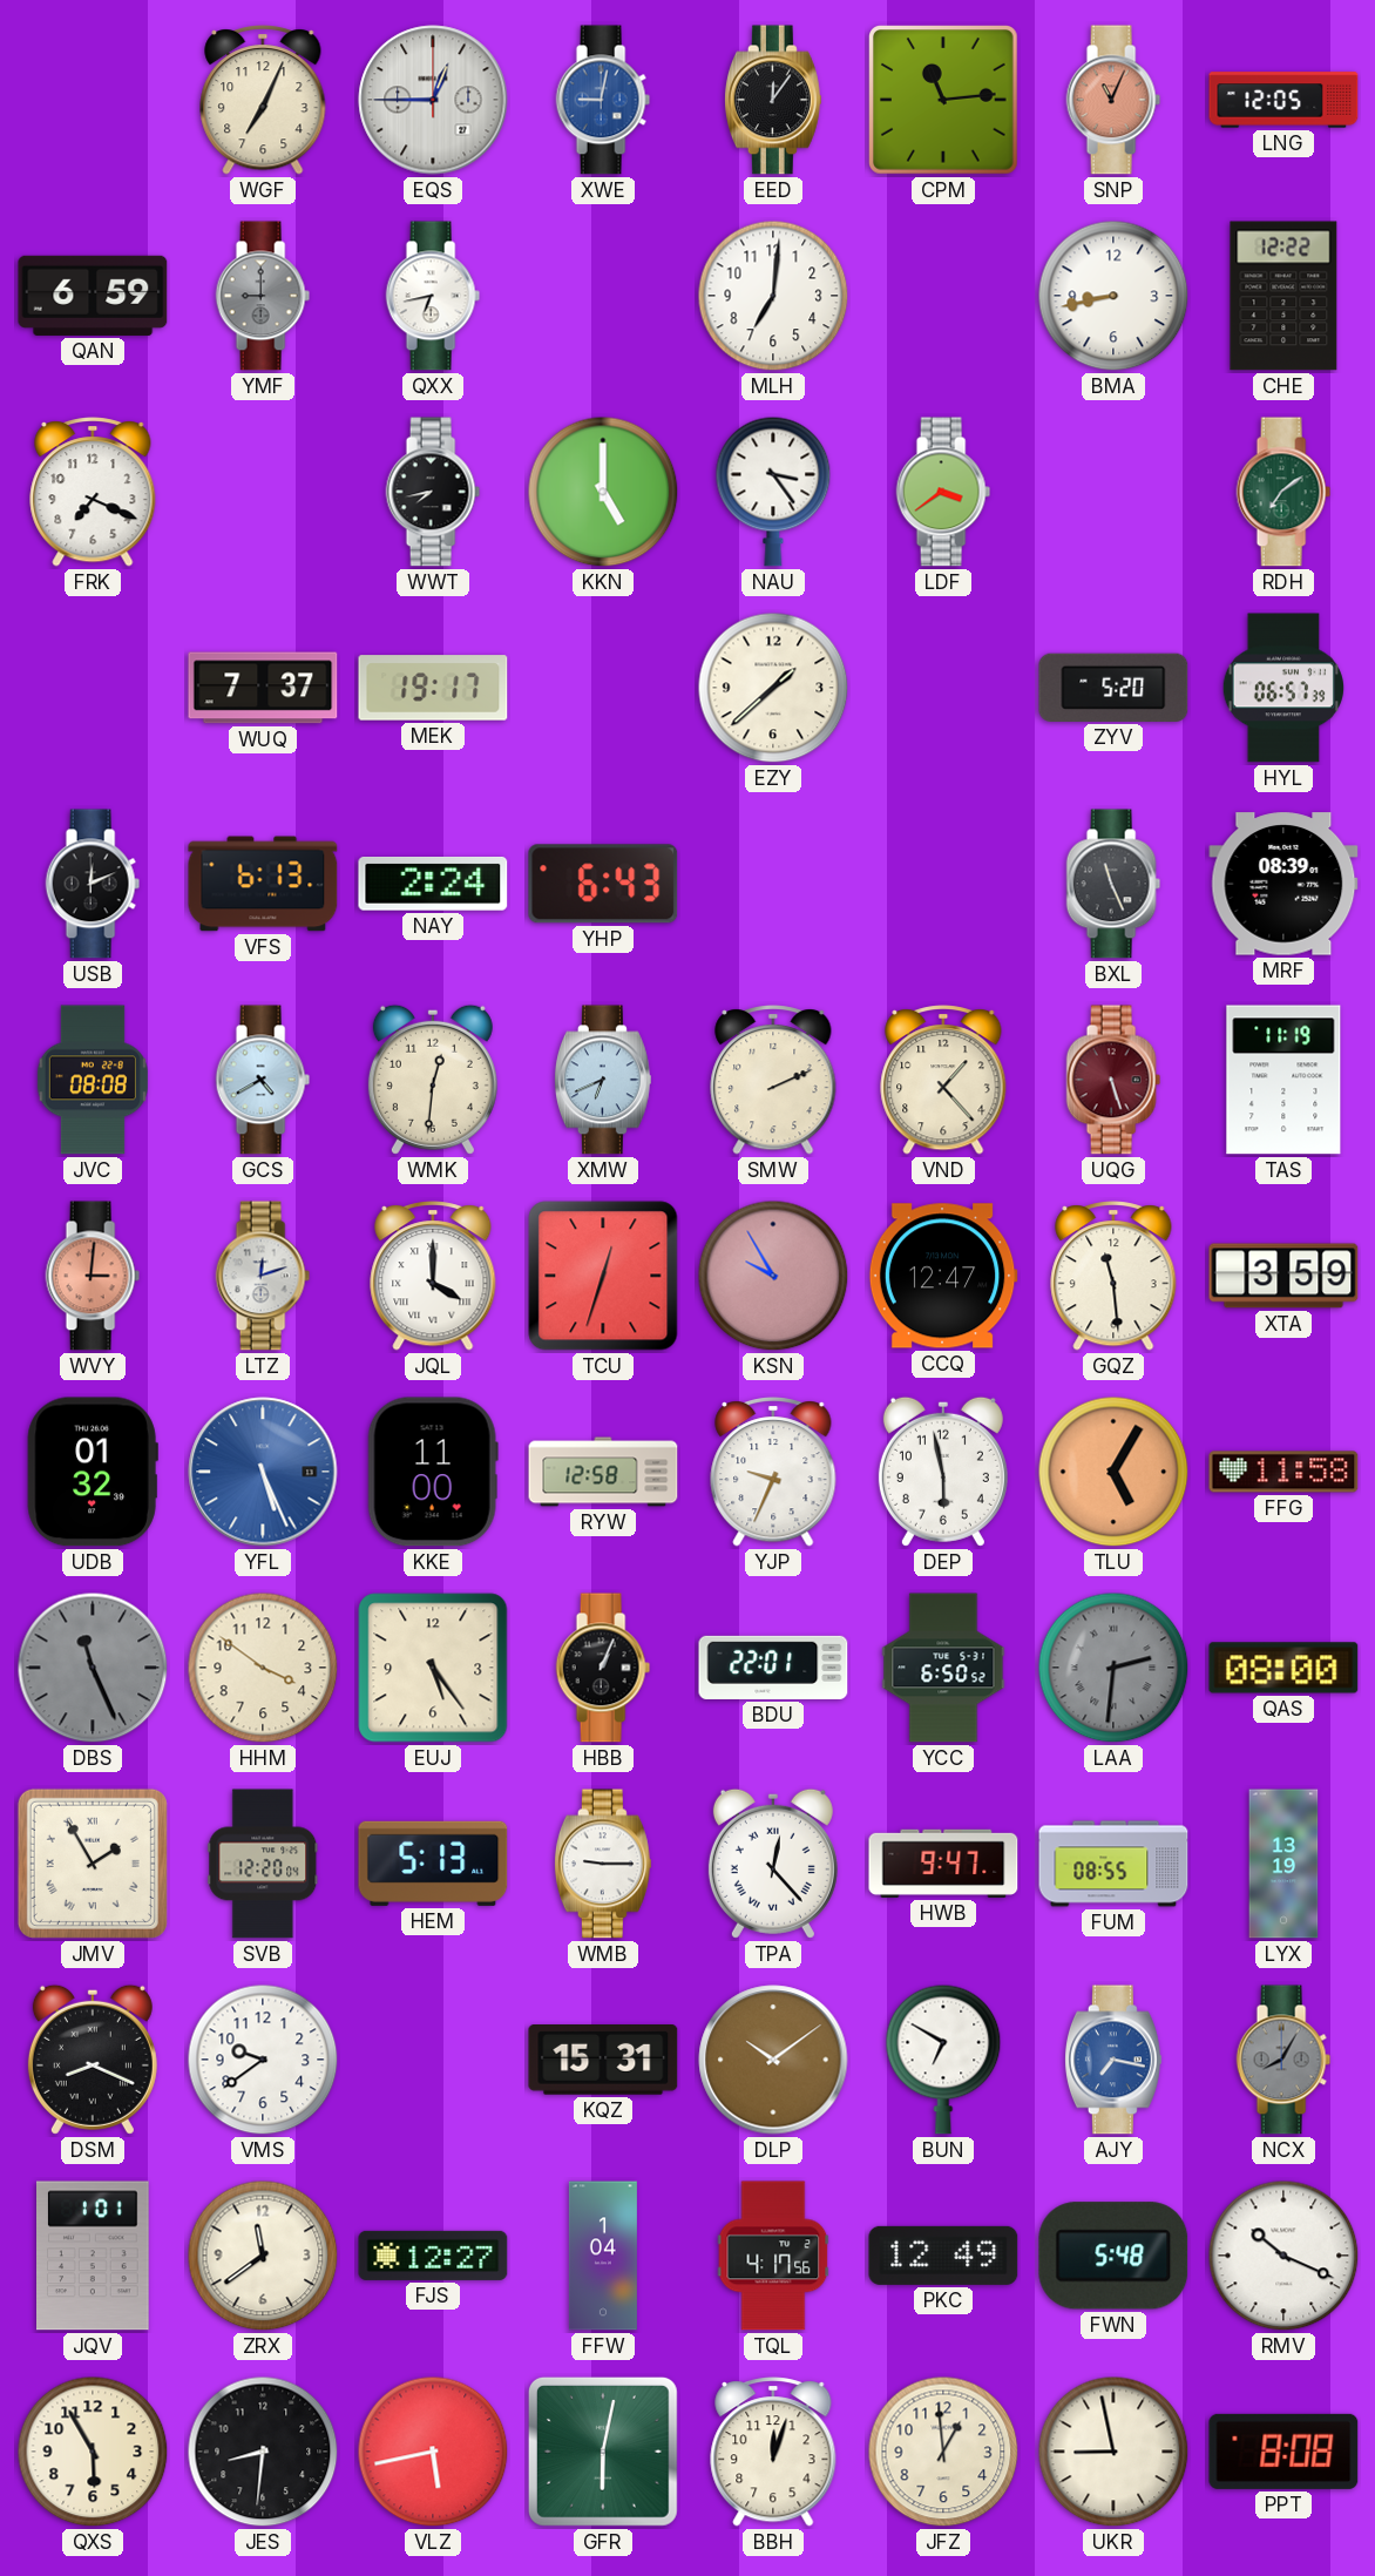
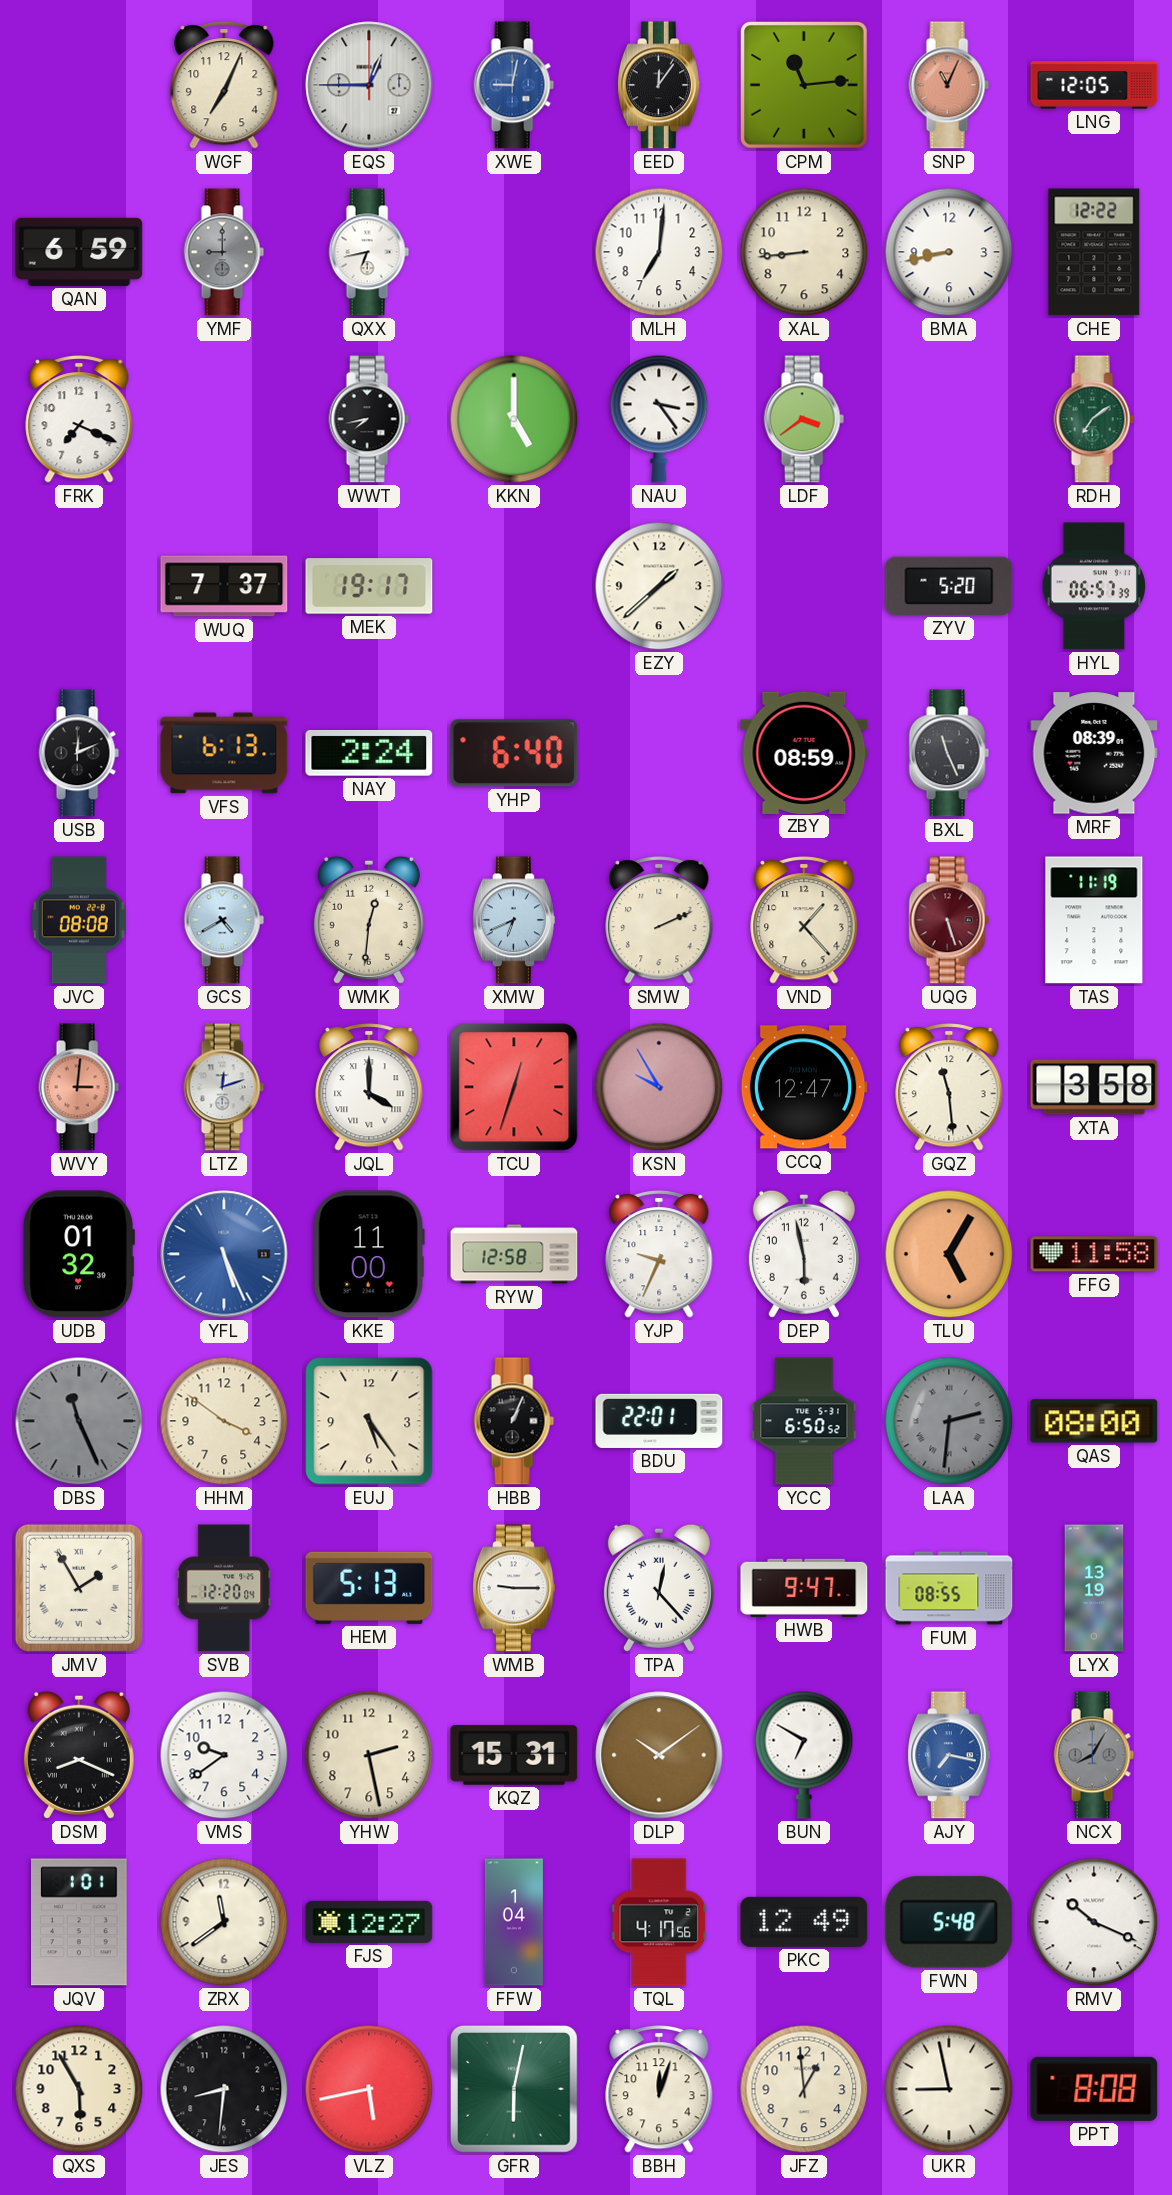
XAL: none -> 8:44 (804, 252)
YHP: 6:43 -> 6:40 (514, 753)
ZBY: none -> 08:59 (804, 752)
XTA: 3:59 -> 3:58 (1094, 1087)
YHW: none -> 2:28 (369, 1755)
